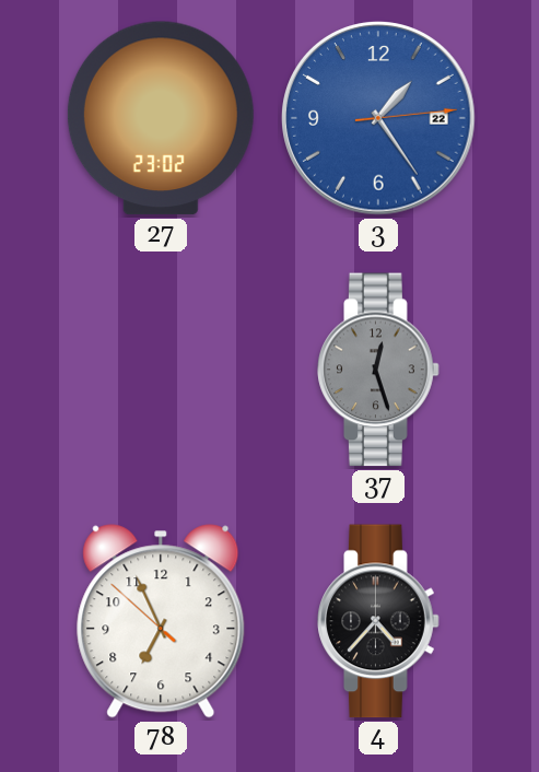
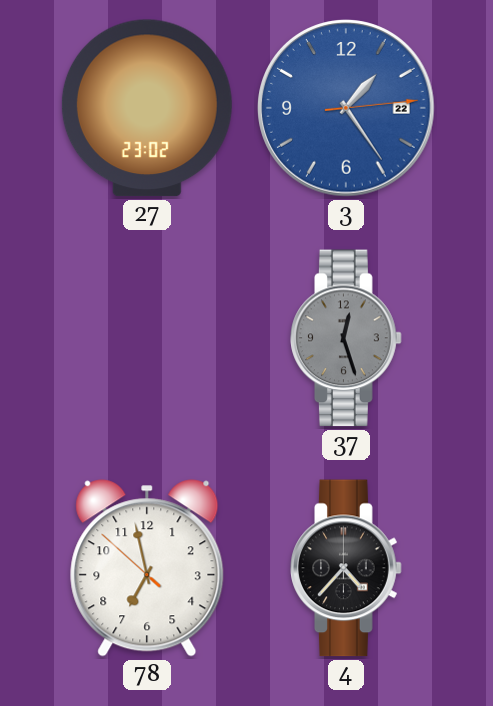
78: 6:55 -> 6:57 (147, 568)
